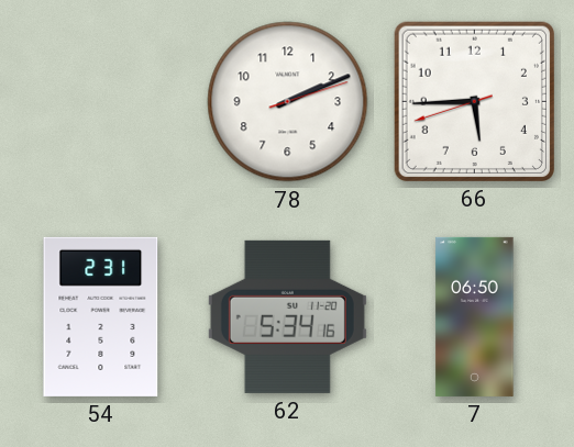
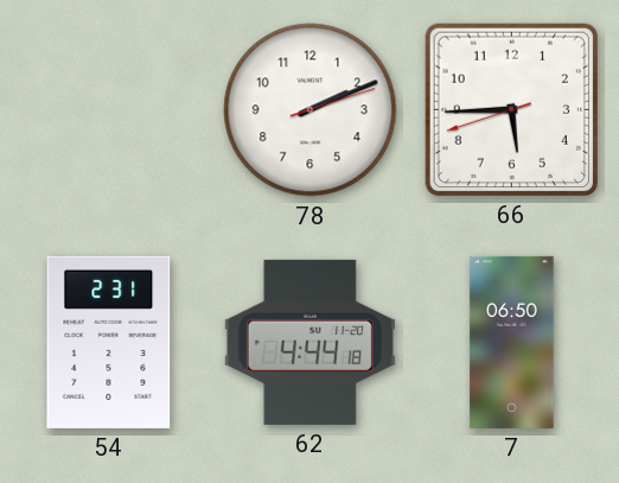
62: 5:34 -> 4:44 (309, 342)
